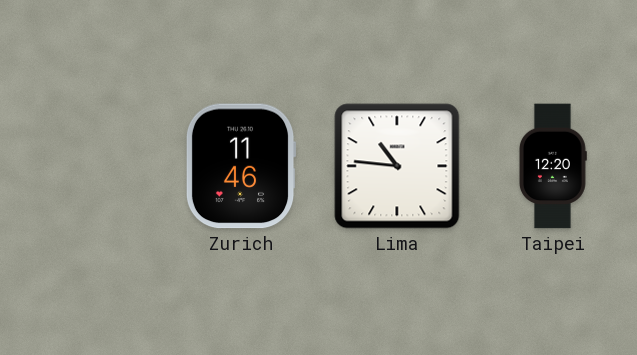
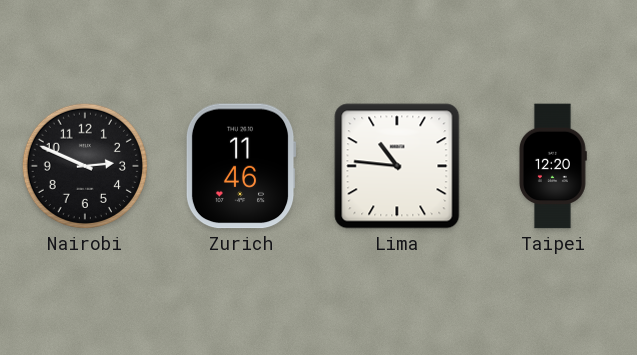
Nairobi: none -> 2:49 (85, 166)
